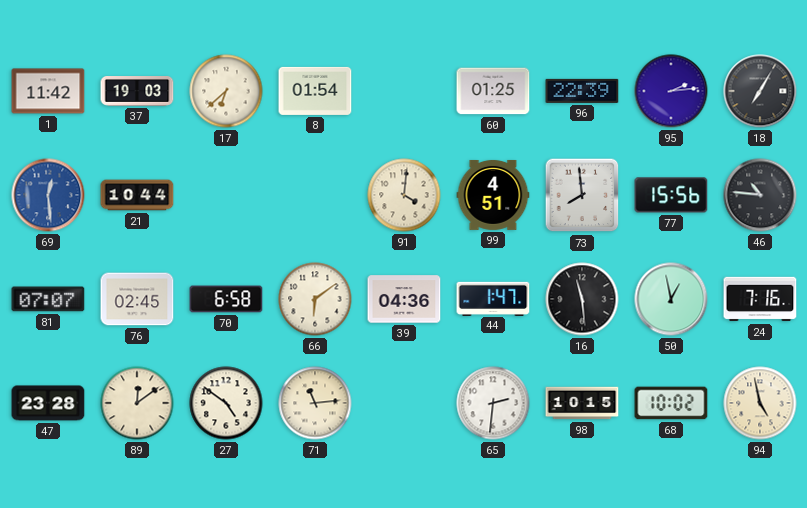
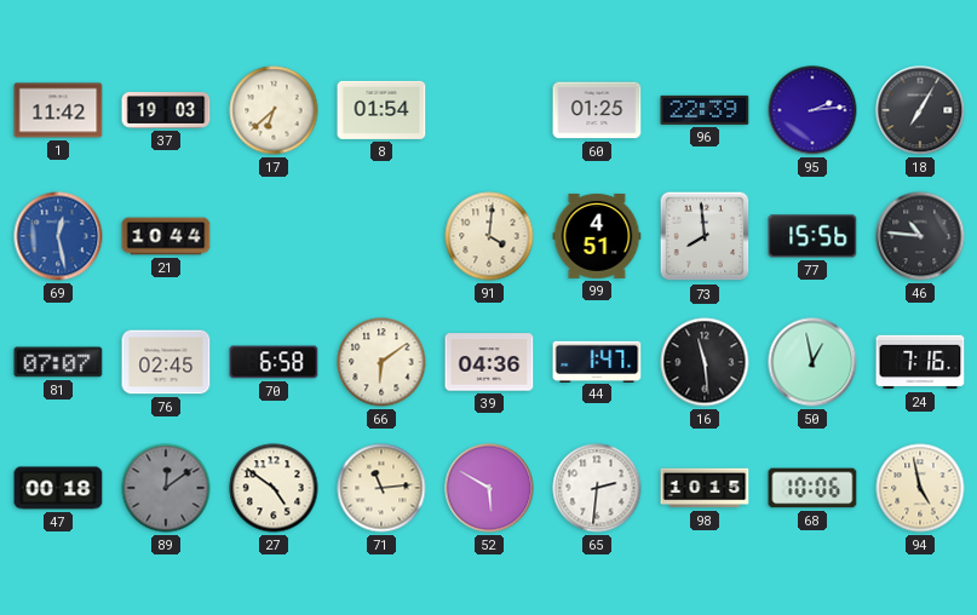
69: 12:29 -> 12:28 (58, 236)
47: 23:28 -> 00:18 (58, 488)
89 dial: cream -> grey (166, 488)
52: none -> 5:50 (489, 488)
68: 10:02 -> 10:06 (812, 488)
